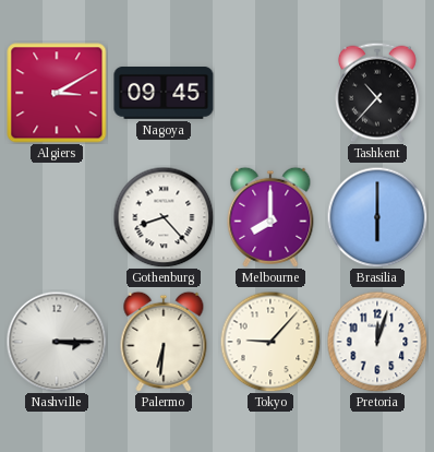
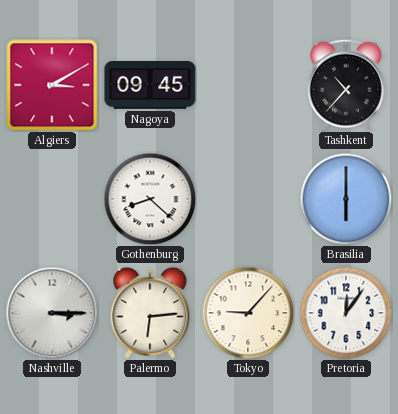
Gothenburg: 8:23 -> 8:22 (150, 199)
Melbourne: 8:00 -> none (270, 217)
Palermo: 6:31 -> 6:14 (150, 313)
Pretoria: 12:03 -> 12:06 (346, 313)
